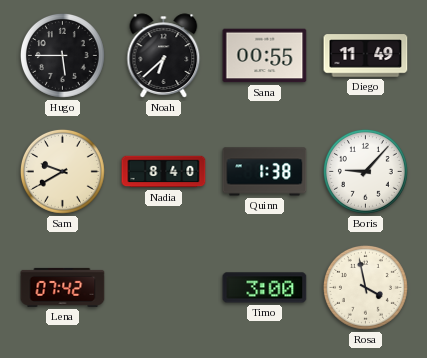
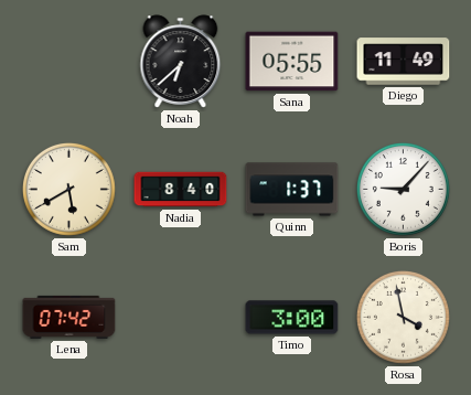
Hugo: 5:45 -> none (62, 55)
Sana: 00:55 -> 05:55 (292, 62)
Sam: 9:40 -> 5:40 (68, 189)
Quinn: 1:38 -> 1:37 (292, 190)
